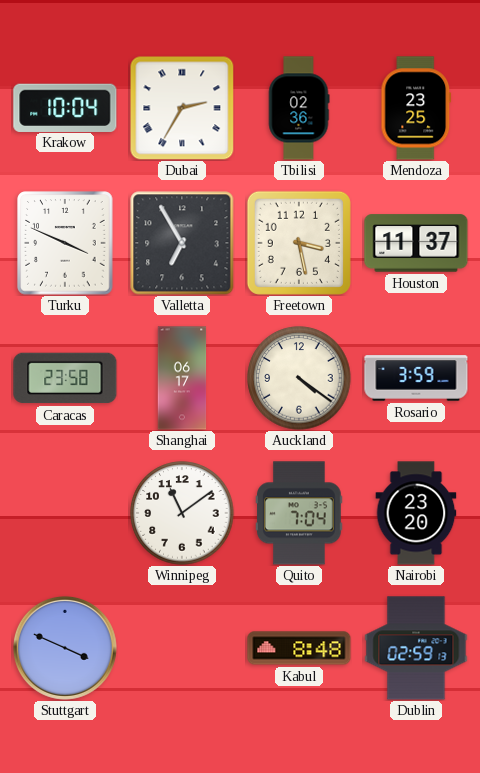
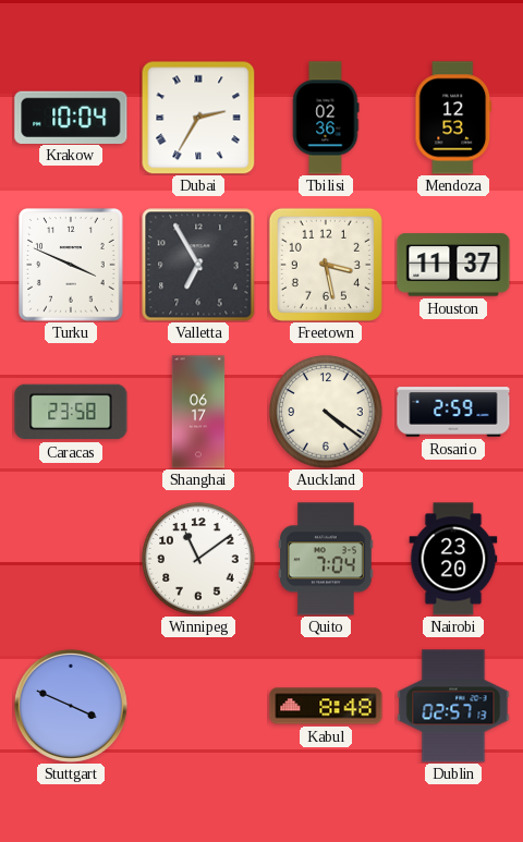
Mendoza: 23:25 -> 12:53 (453, 118)
Rosario: 3:59 -> 2:59 (453, 412)
Dublin: 02:59 -> 02:57 (453, 706)
